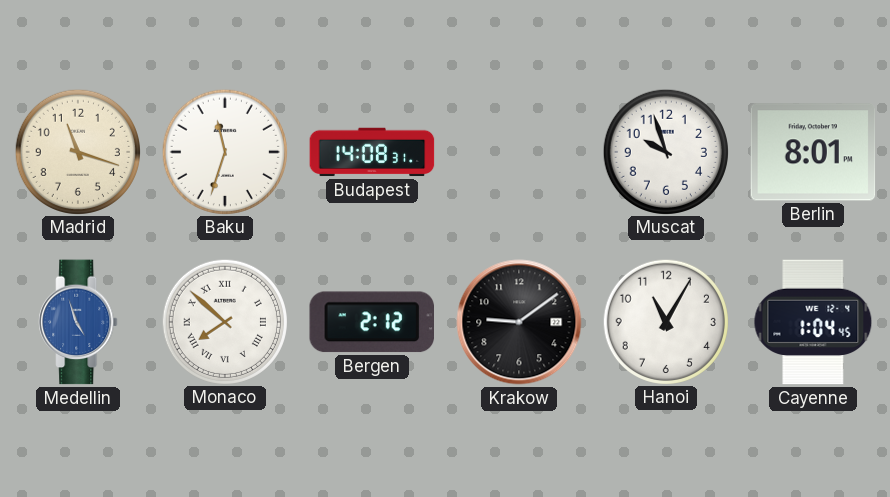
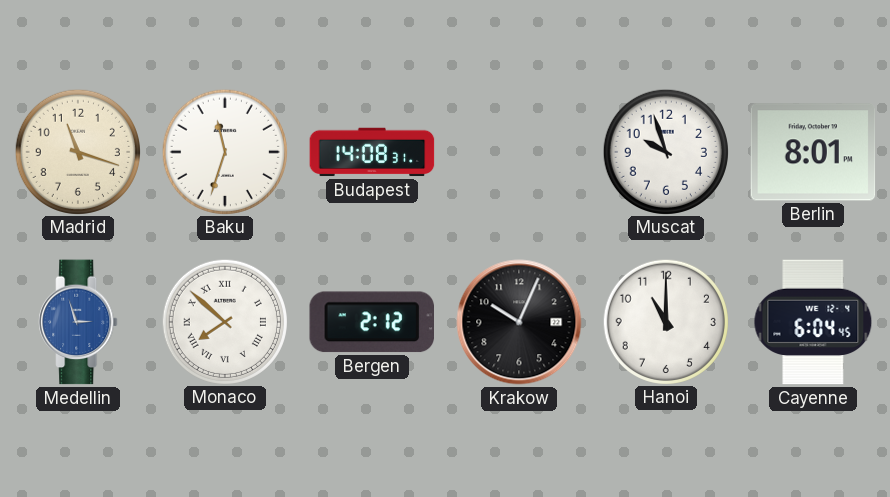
Medellin: 4:57 -> 2:57 (78, 322)
Krakow: 9:09 -> 10:04 (519, 322)
Hanoi: 11:05 -> 11:00 (665, 321)
Cayenne: 1:04 -> 6:04 (813, 322)
